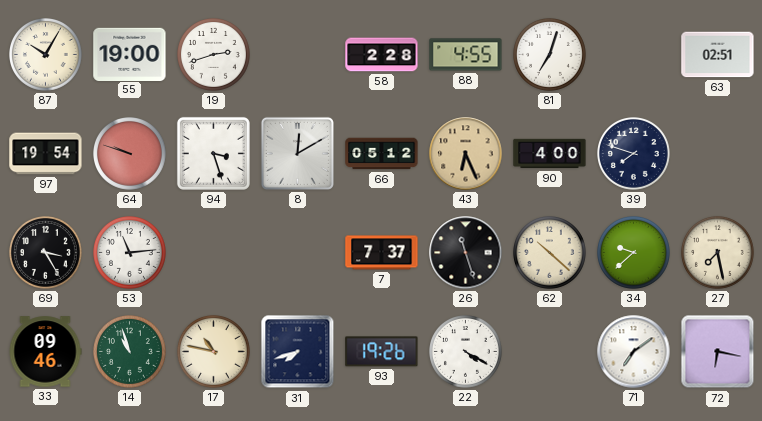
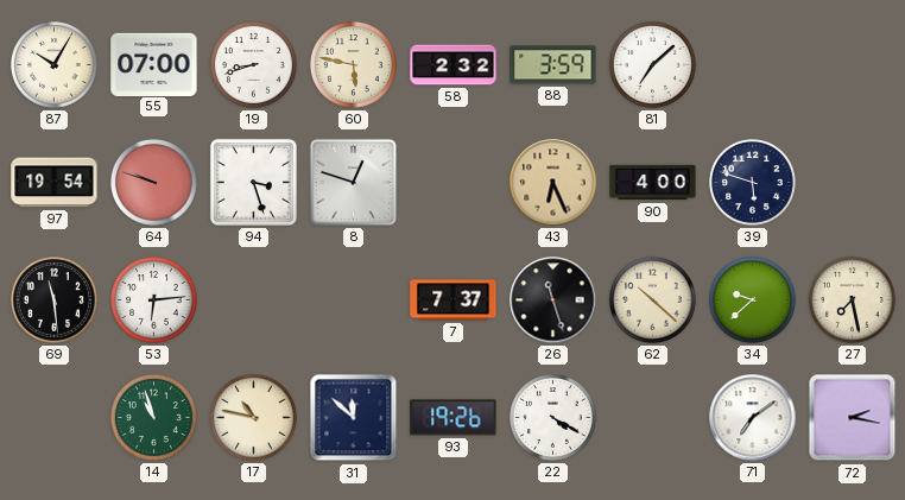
55: 19:00 -> 07:00 (154, 64)
19: 2:42 -> 8:42 (254, 65)
60: none -> 5:47 (354, 65)
58: 2:28 -> 2:32 (454, 65)
88: 4:55 -> 3:59 (553, 65)
81: 7:03 -> 7:08 (653, 65)
63: 02:51 -> none (718, 55)
8: 12:10 -> 12:48 (353, 182)
66: 05:12 -> none (382, 154)
39: 7:48 -> 5:48 (753, 183)
69: 3:25 -> 11:29 (55, 300)
53: 11:14 -> 6:14 (154, 300)
33: 09:46 -> none (45, 352)
31: 7:42 -> 11:52 (354, 418)
72: 6:17 -> 2:17 (853, 418)
